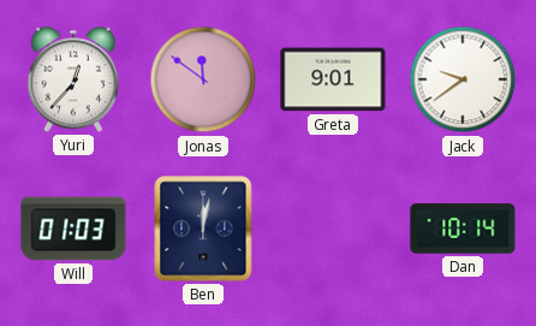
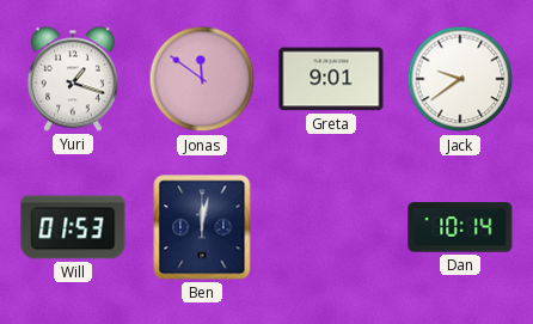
Yuri: 12:37 -> 1:18 (73, 79)
Will: 01:03 -> 01:53 (73, 227)
